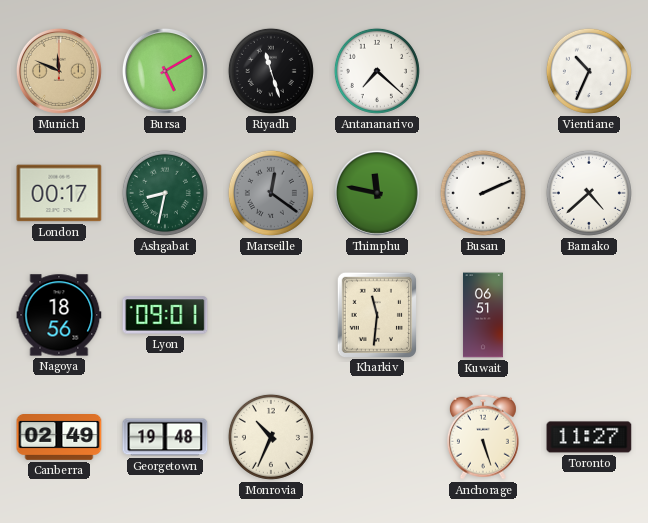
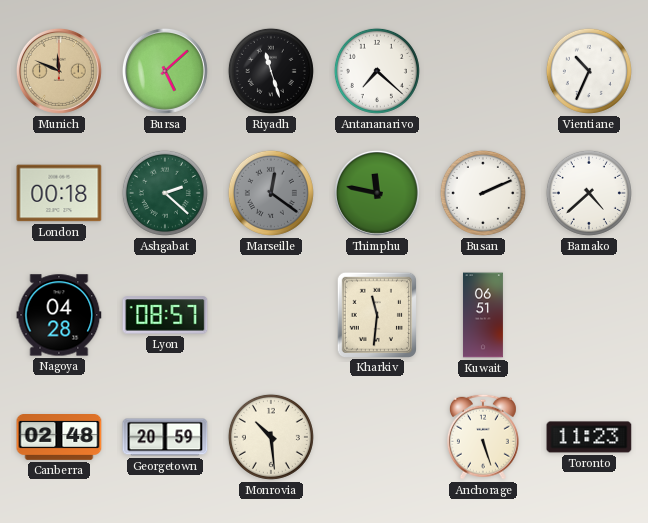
Bursa: 5:10 -> 5:08 (165, 71)
London: 00:17 -> 00:18 (59, 193)
Ashgabat: 8:32 -> 2:22 (165, 193)
Nagoya: 18:56 -> 04:28 (59, 315)
Lyon: 09:01 -> 08:57 (165, 315)
Canberra: 02:49 -> 02:48 (59, 438)
Georgetown: 19:48 -> 20:59 (165, 437)
Monrovia: 10:34 -> 10:29 (271, 437)
Toronto: 11:27 -> 11:23 (589, 437)
